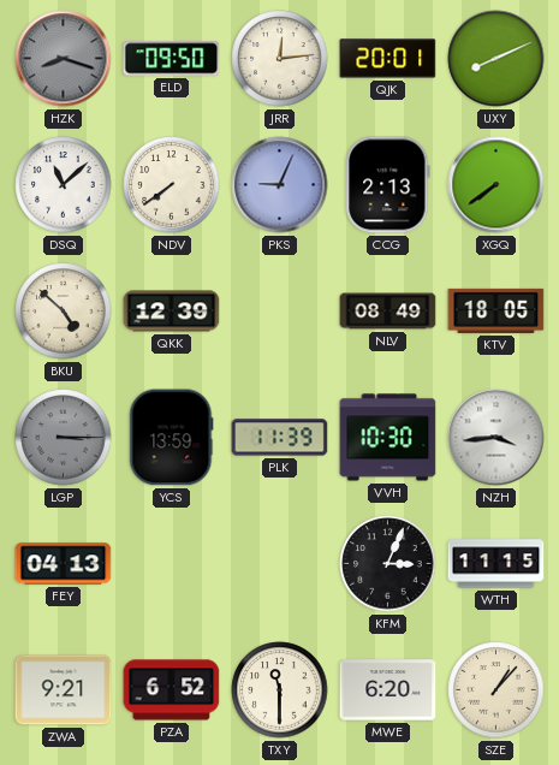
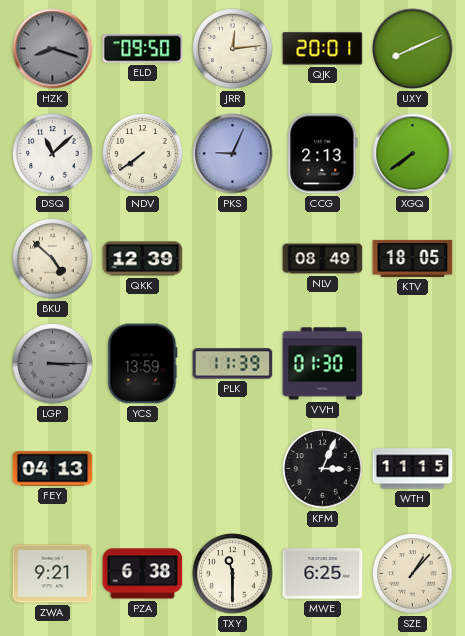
VVH: 10:30 -> 01:30 (323, 364)
NZH: 3:44 -> none (496, 438)
PZA: 6:52 -> 6:38 (143, 574)
MWE: 6:20 -> 6:25 (323, 574)
